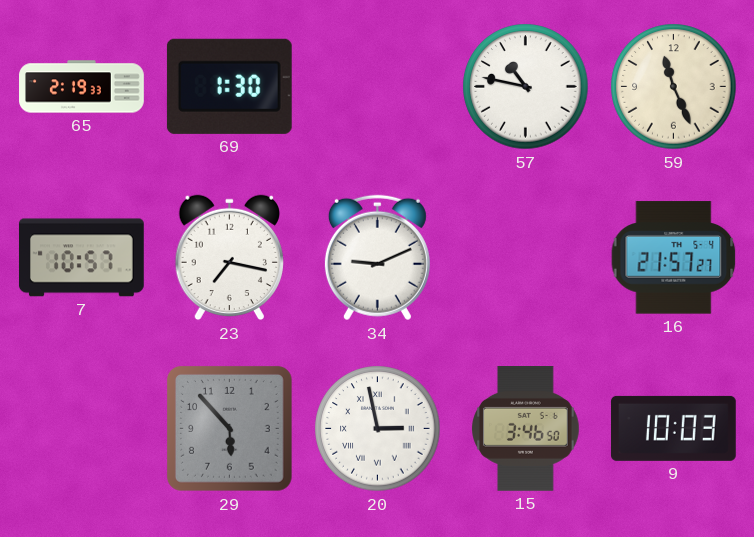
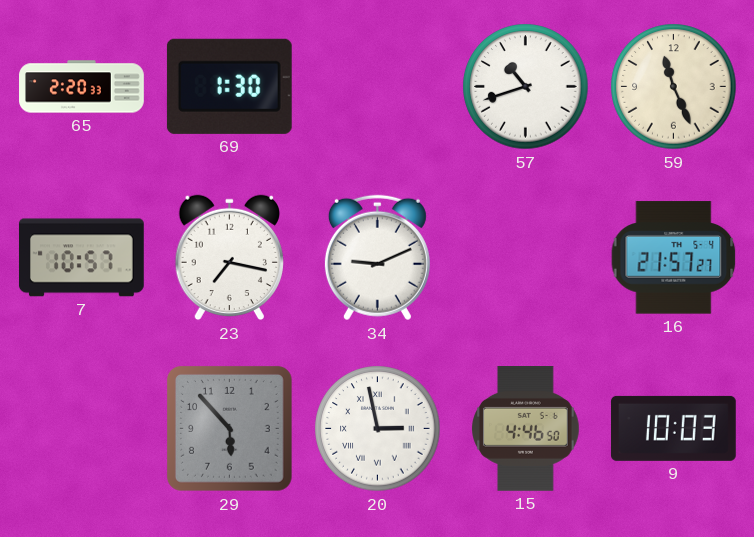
65: 2:19 -> 2:20 (82, 87)
57: 10:47 -> 10:42 (526, 87)
15: 3:46 -> 4:46 (526, 429)
